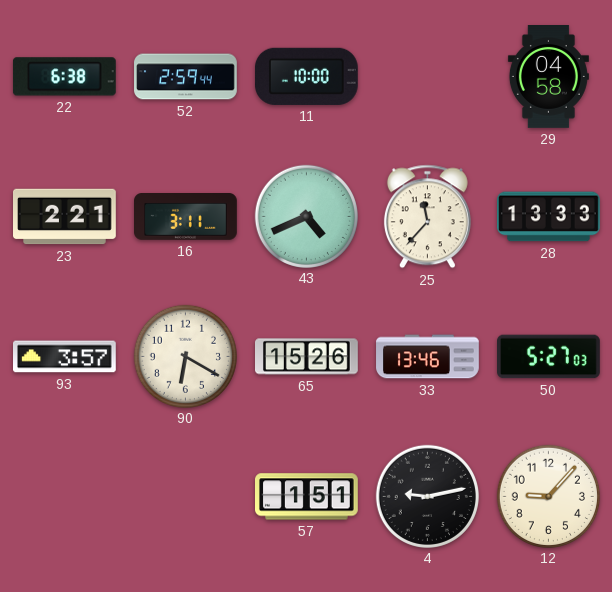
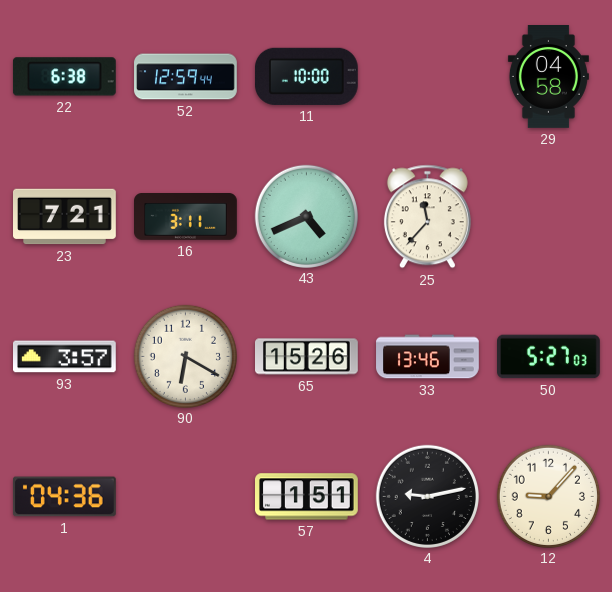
52: 2:59 -> 12:59 (186, 77)
23: 2:21 -> 7:21 (65, 217)
28: 13:33 -> none (549, 217)
1: none -> 04:36 (64, 497)
